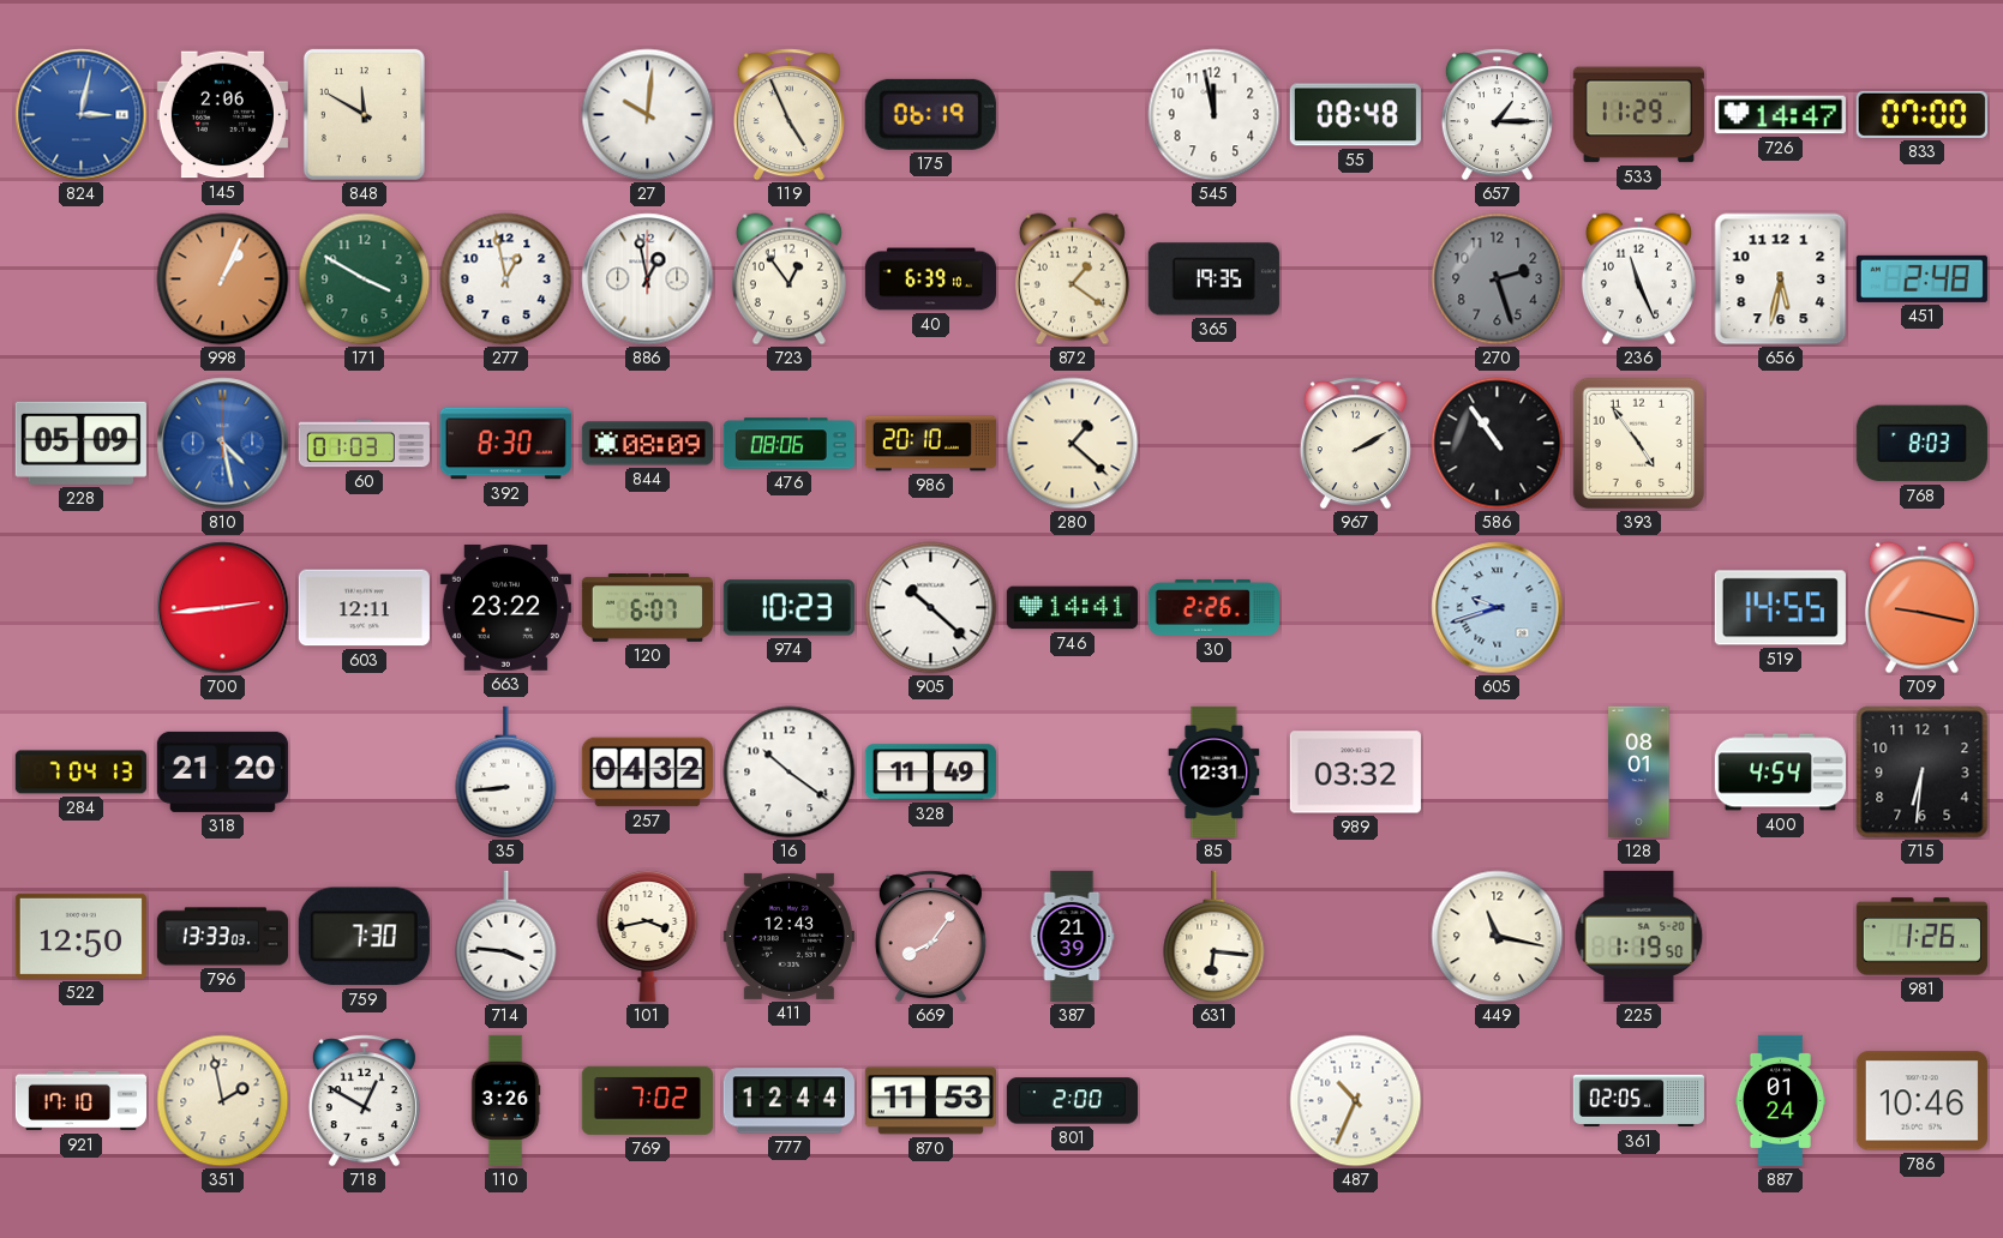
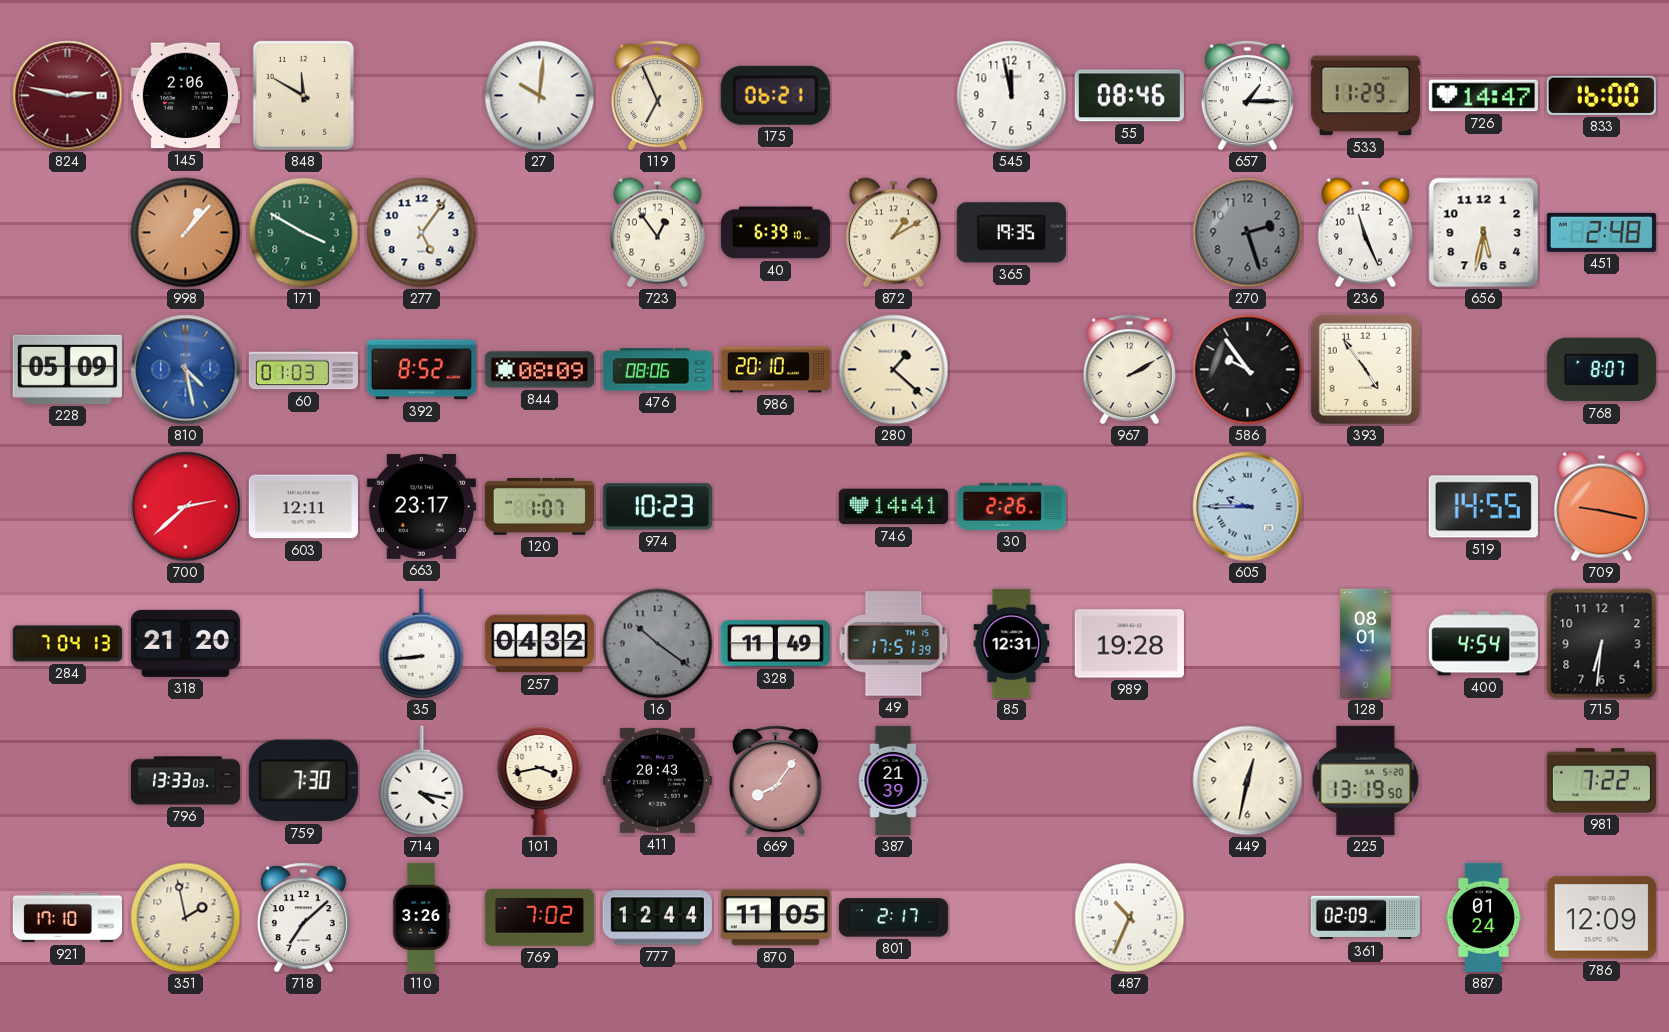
824: 3:02 -> 2:47 (68, 96)
824 dial: blue -> burgundy (68, 96)
119: 4:56 -> 6:56 (657, 96)
175: 06:19 -> 06:21 (775, 95)
55: 08:48 -> 08:46 (1129, 96)
833: 07:00 -> 16:00 (1601, 95)
998: 1:04 -> 1:07 (186, 233)
277: 12:58 -> 5:06 (422, 233)
886: 12:58 -> none (648, 280)
872: 1:21 -> 1:10 (893, 233)
392: 8:30 -> 8:52 (421, 370)
586: 10:54 -> 9:54 (1248, 370)
768: 8:03 -> 8:07 (1601, 370)
700: 2:44 -> 2:38 (186, 507)
663: 23:22 -> 23:17 (421, 506)
120: 6:07 -> 1:07 (539, 507)
905: 10:22 -> none (931, 608)
605: 9:42 -> 9:45 (1248, 507)
16 dial: white -> grey (658, 644)
49: none -> 17:51 (894, 644)
989: 03:32 -> 19:28 (1129, 644)
522: 12:50 -> none (80, 936)
714: 3:46 -> 4:17 (422, 781)
411: 12:43 -> 20:43 (657, 780)
631: 6:16 -> none (1215, 937)
449: 11:17 -> 12:32 (1248, 781)
225: 1:19 -> 13:19 (1366, 780)
981: 1:26 -> 7:22 (1601, 781)
718: 12:50 -> 7:08 (303, 918)
870: 11:53 -> 11:05 (775, 918)
801: 2:00 -> 2:17 (893, 918)
361: 02:05 -> 02:09 (1365, 918)
786: 10:46 -> 12:09 (1601, 918)
